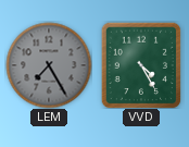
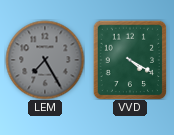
VVD: 4:25 -> 4:20 (130, 60)
